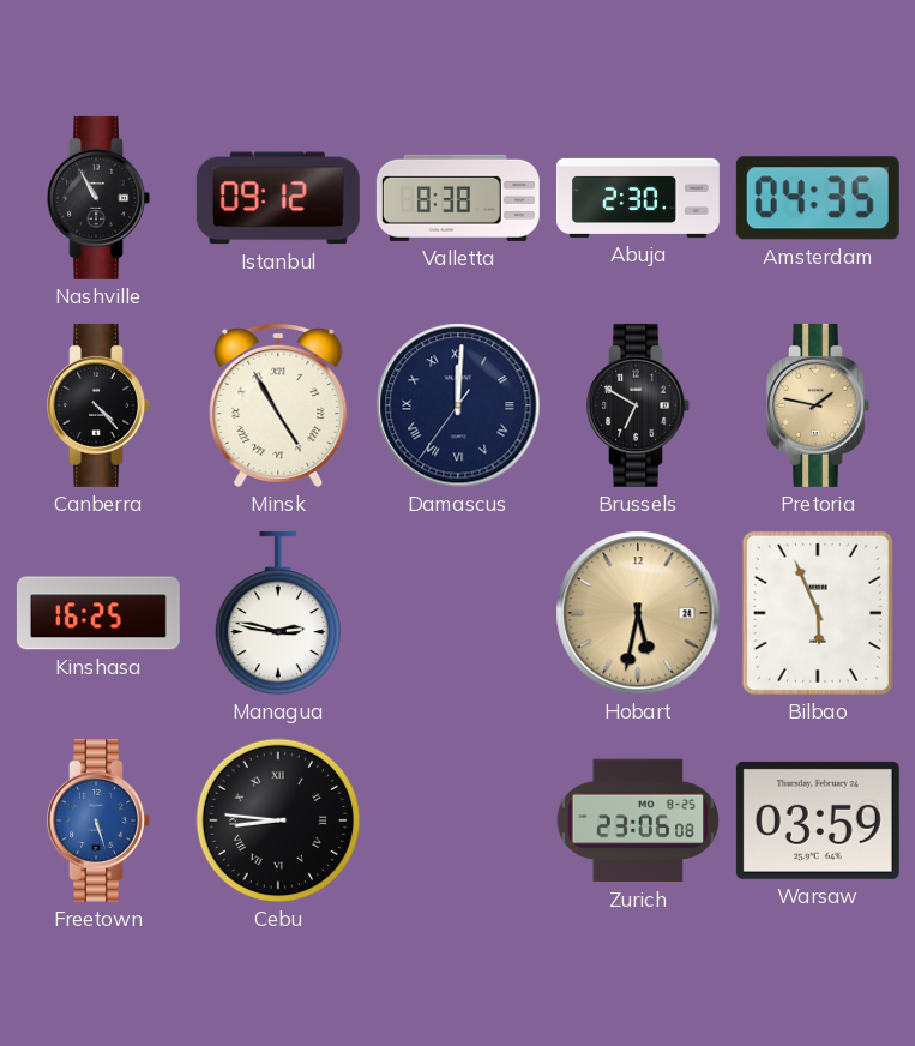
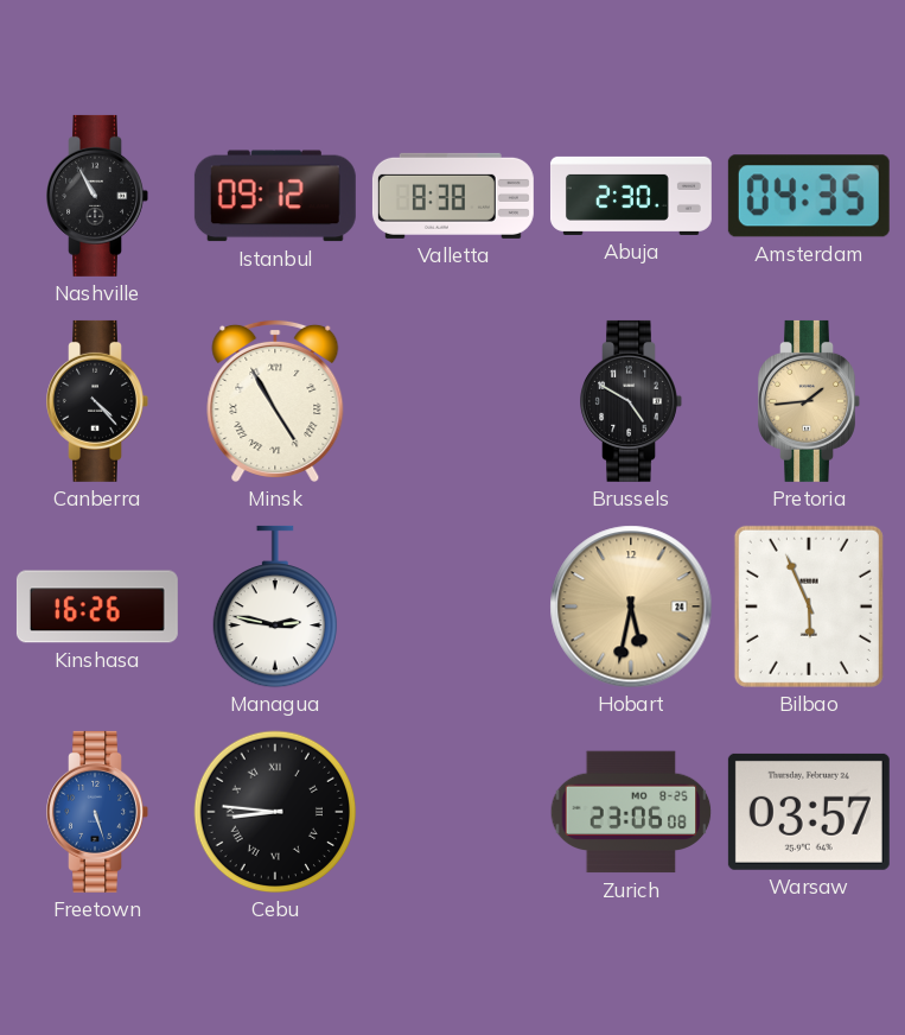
Damascus: 12:00 -> none (458, 405)
Brussels: 6:50 -> 4:50 (631, 401)
Pretoria: 1:47 -> 1:44 (809, 401)
Kinshasa: 16:25 -> 16:26 (97, 607)
Warsaw: 03:59 -> 03:57 (809, 812)
